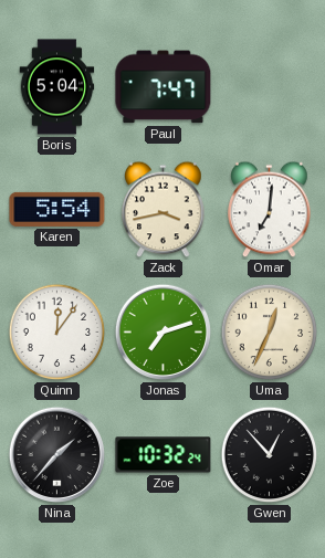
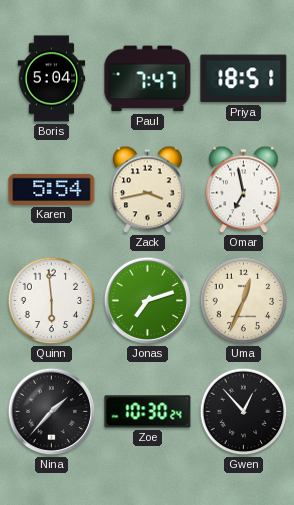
Priya: none -> 18:51 (244, 79)
Omar: 7:01 -> 6:58 (244, 190)
Quinn: 12:06 -> 5:59 (52, 301)
Zoe: 10:32 -> 10:30 (148, 412)
